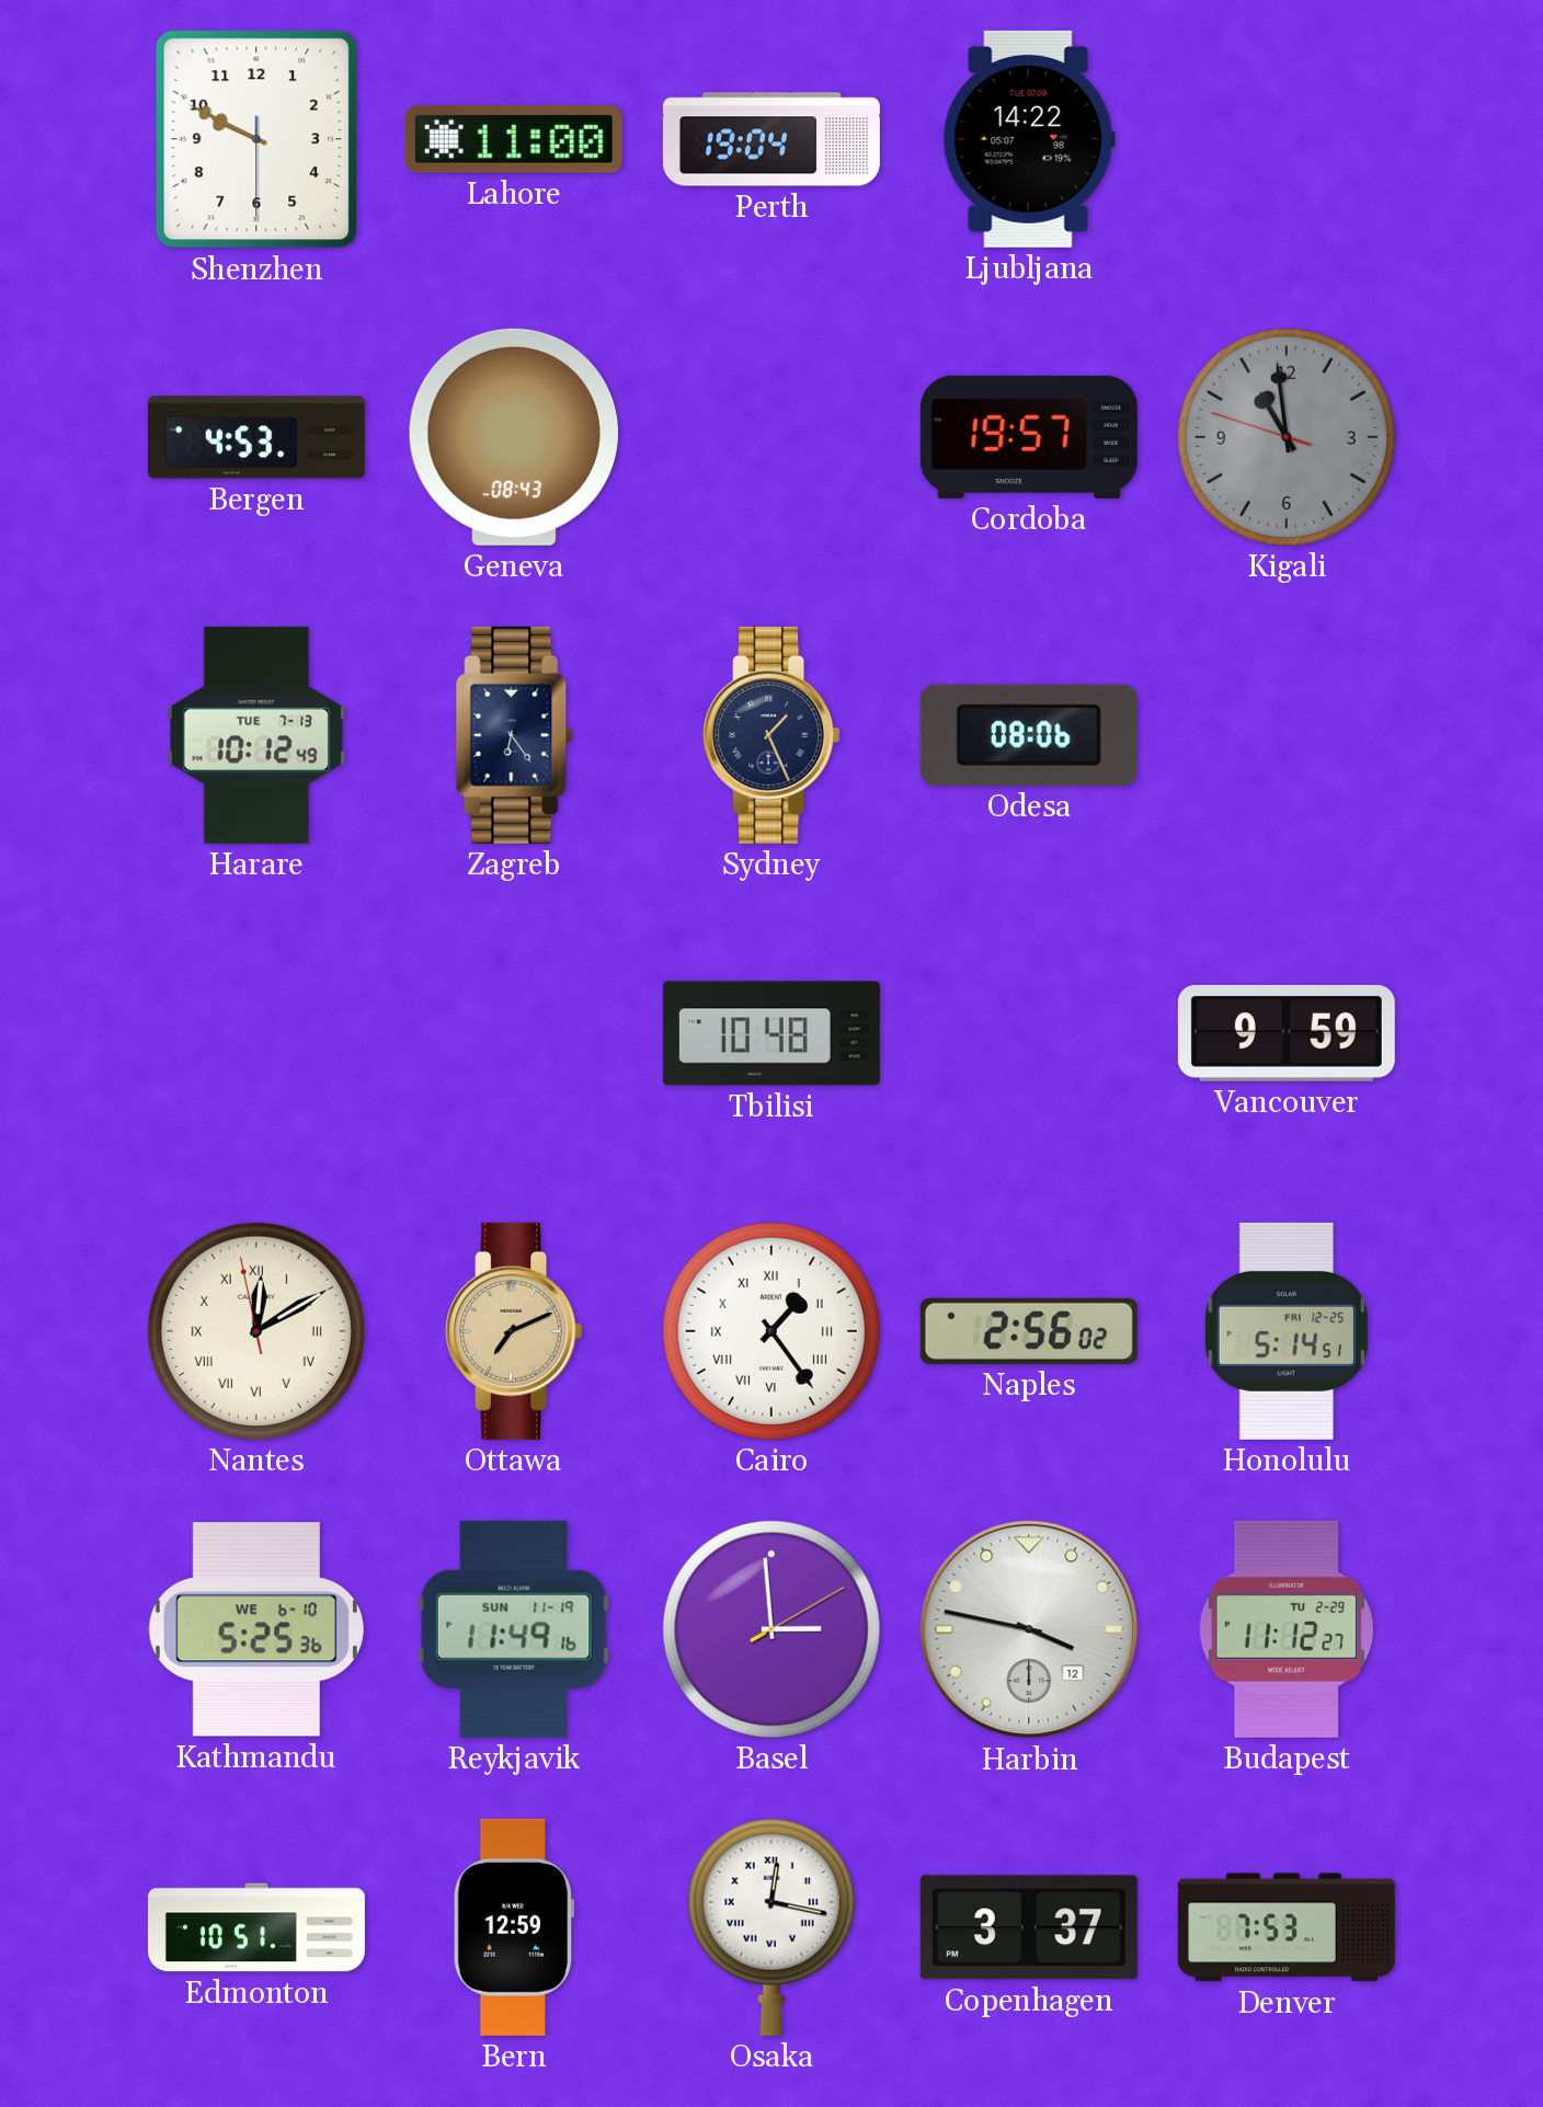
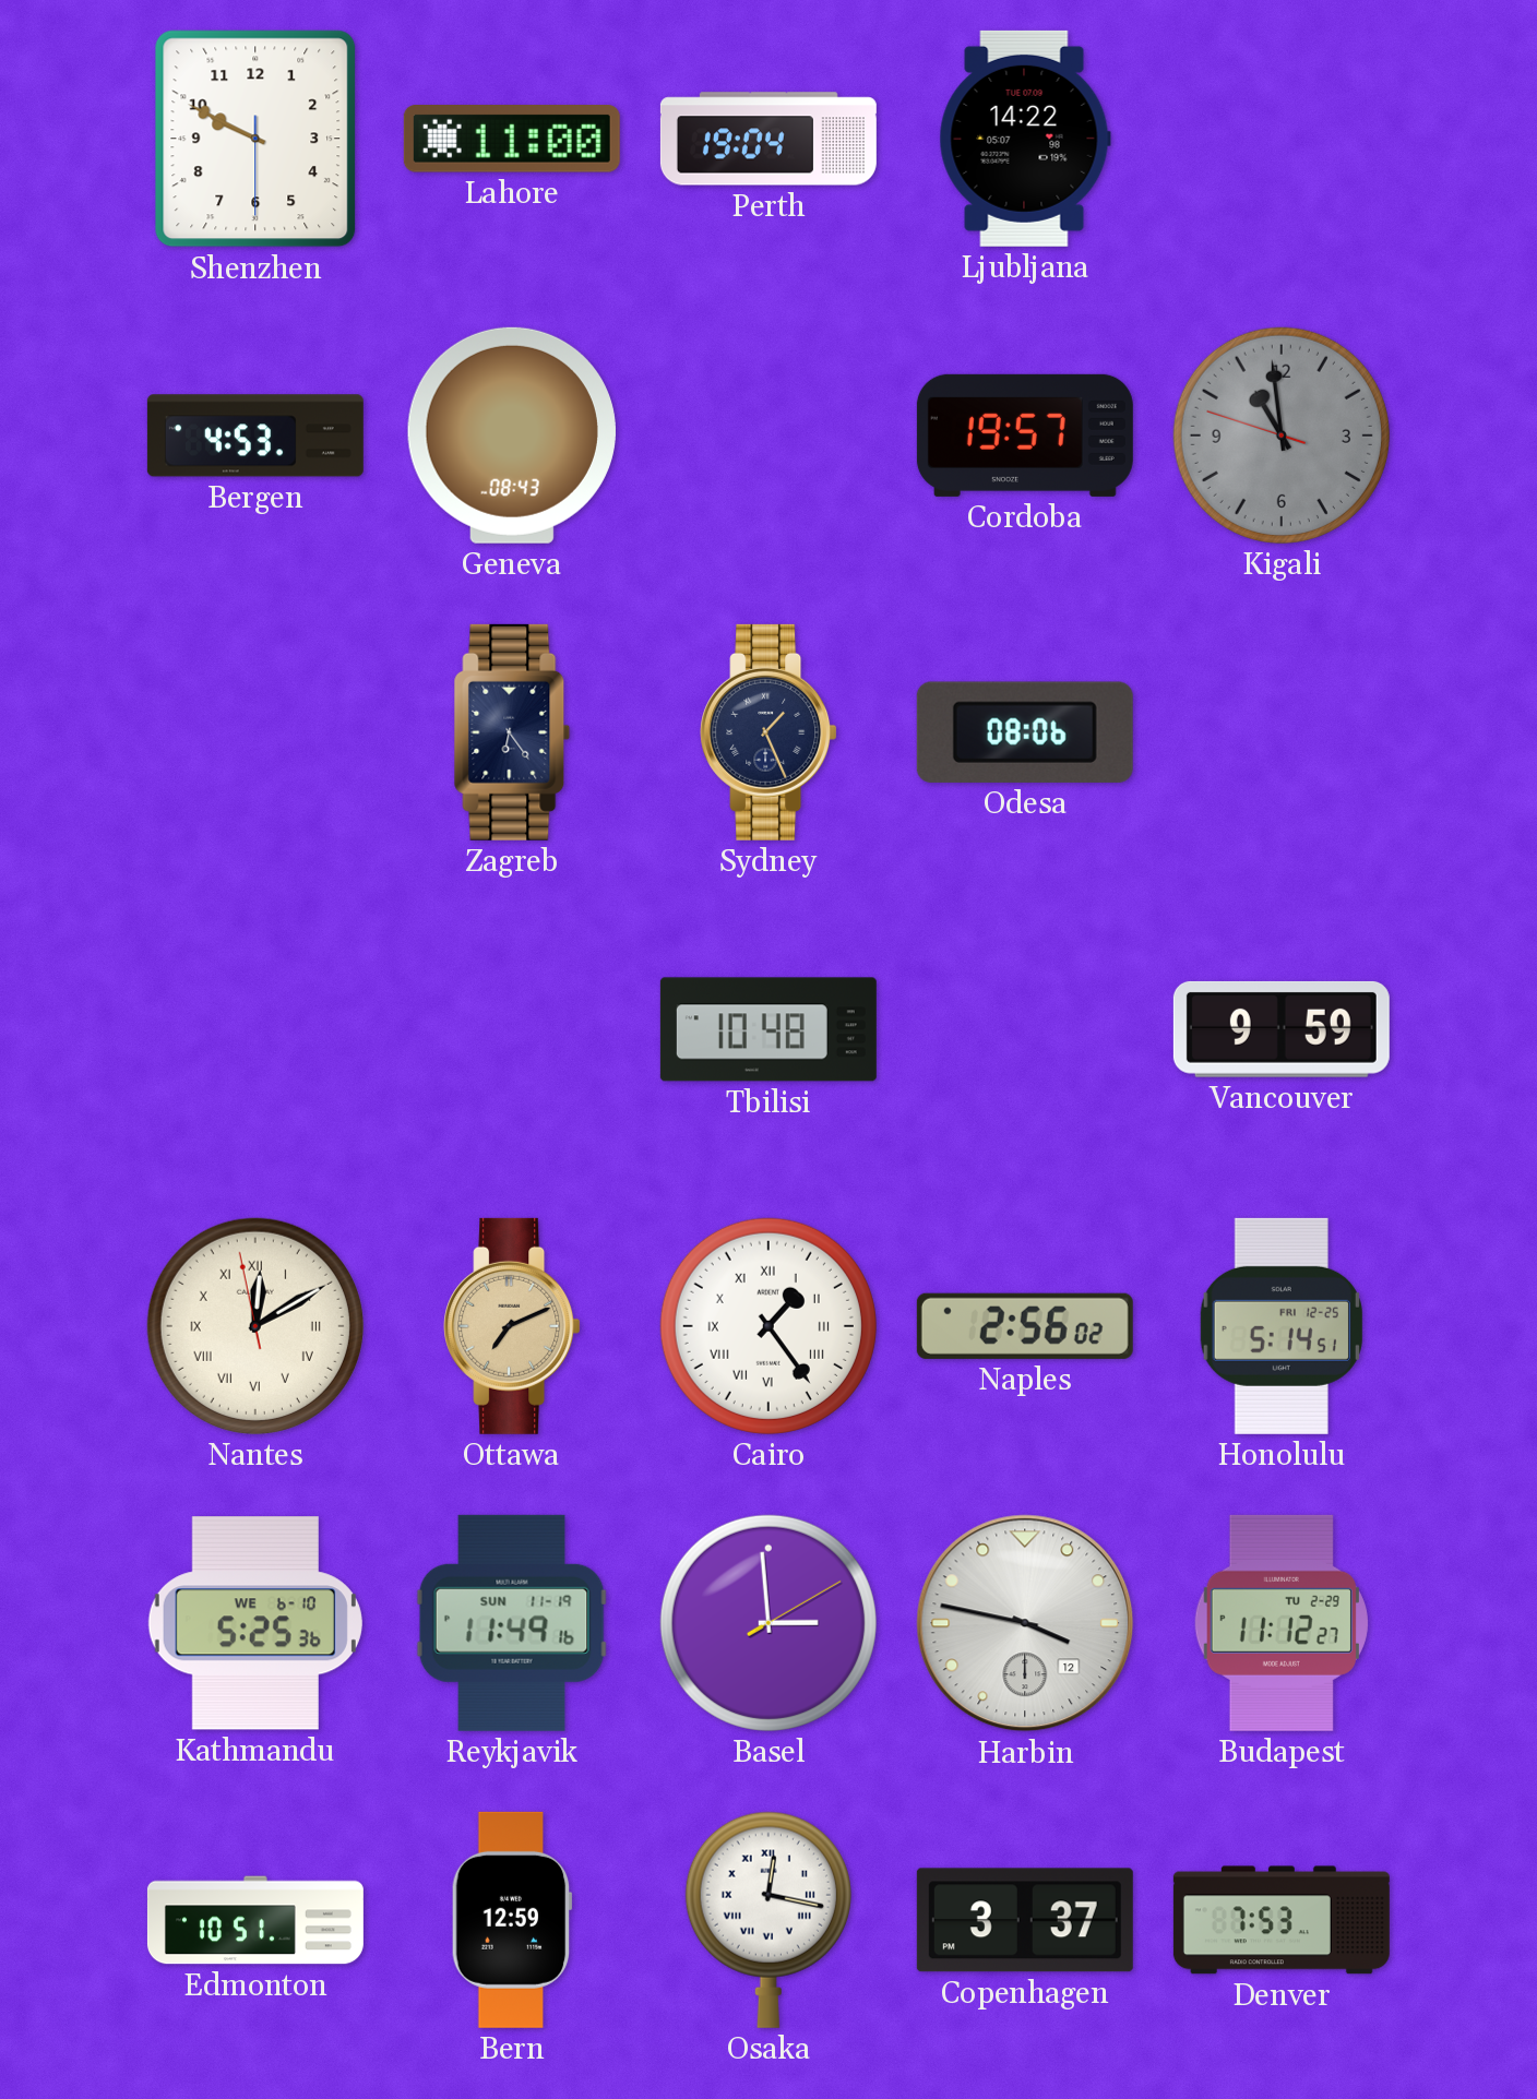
Harare: 10:12 -> none (256, 735)
